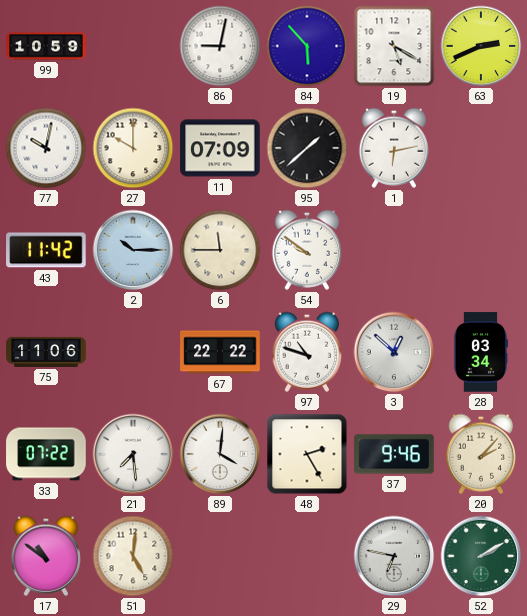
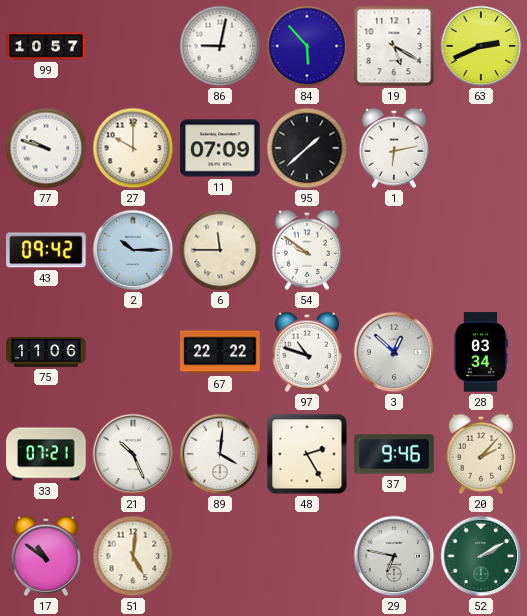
99: 10:59 -> 10:57 (46, 46)
77: 10:02 -> 9:48 (46, 148)
43: 11:42 -> 09:42 (46, 250)
33: 07:22 -> 07:21 (46, 454)
21: 7:29 -> 10:26 (133, 454)
